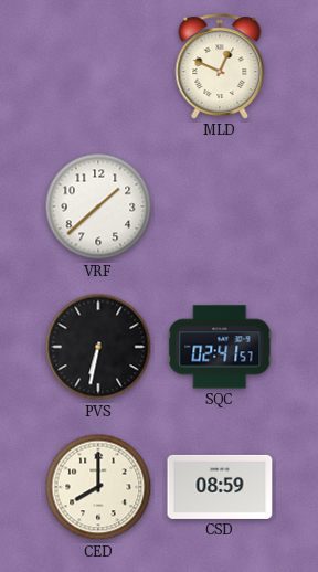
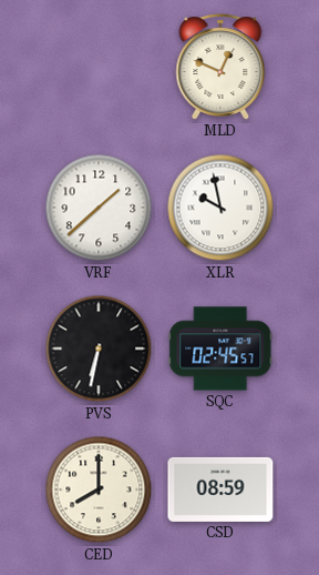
XLR: none -> 9:58 (220, 208)
SQC: 02:41 -> 02:45 (220, 349)
